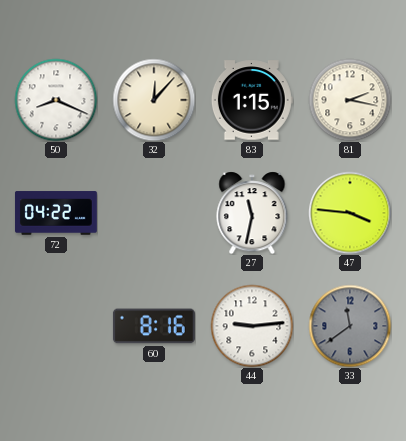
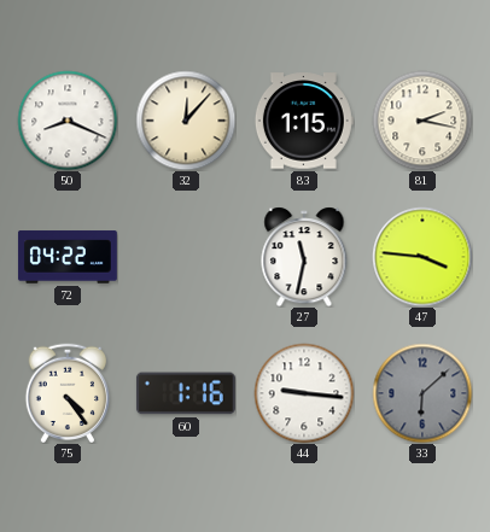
75: none -> 4:24 (66, 392)
60: 8:16 -> 1:16 (186, 393)
44: 9:14 -> 9:16 (304, 393)
33: 11:39 -> 6:08 (422, 393)
